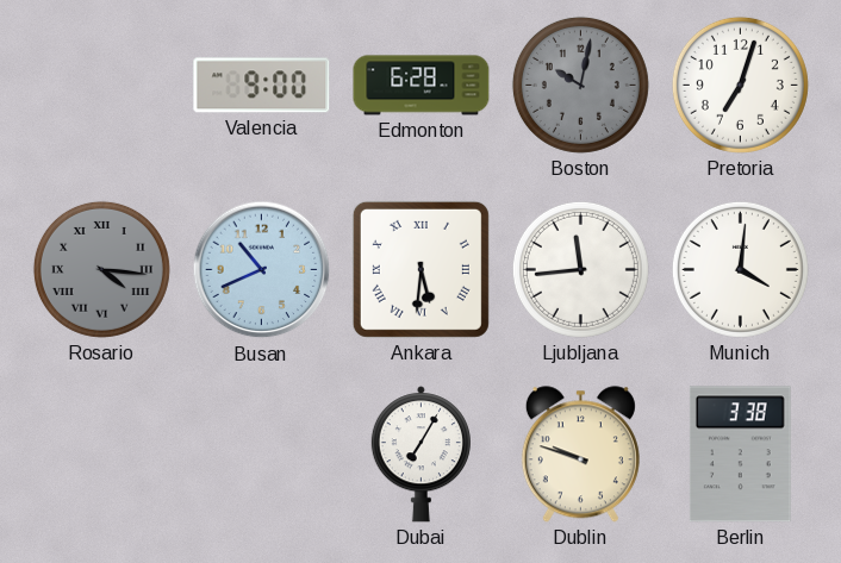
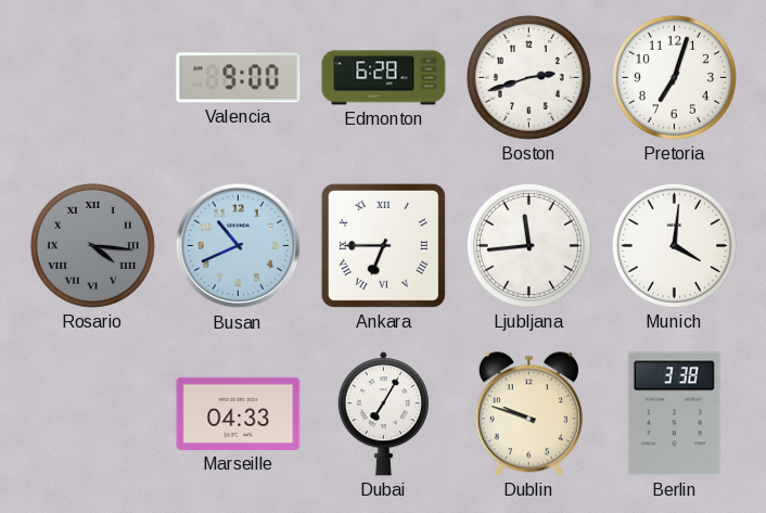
Boston: 10:02 -> 2:42 (528, 77)
Boston dial: grey -> white (528, 77)
Ankara: 5:31 -> 6:45 (383, 245)
Marseille: none -> 04:33 (239, 413)
